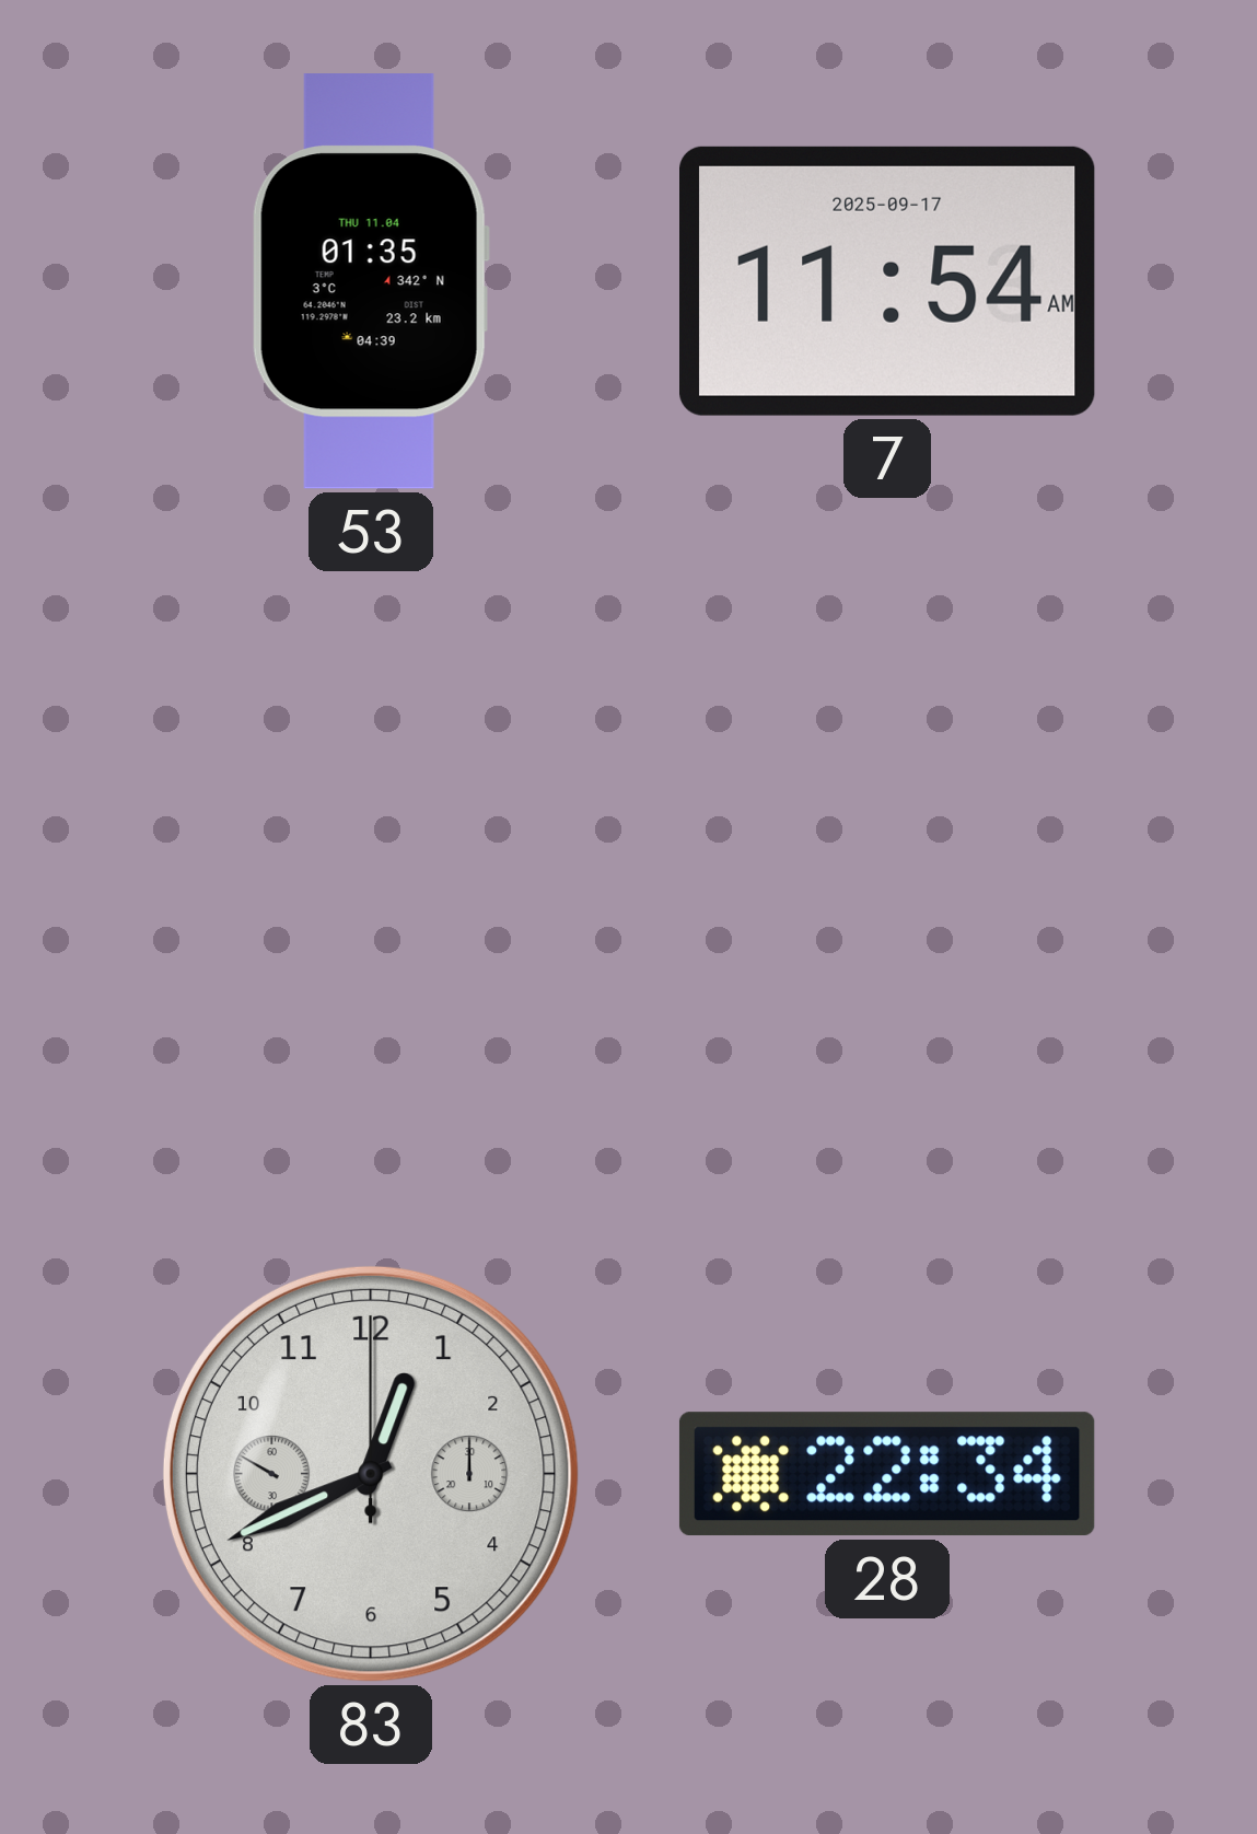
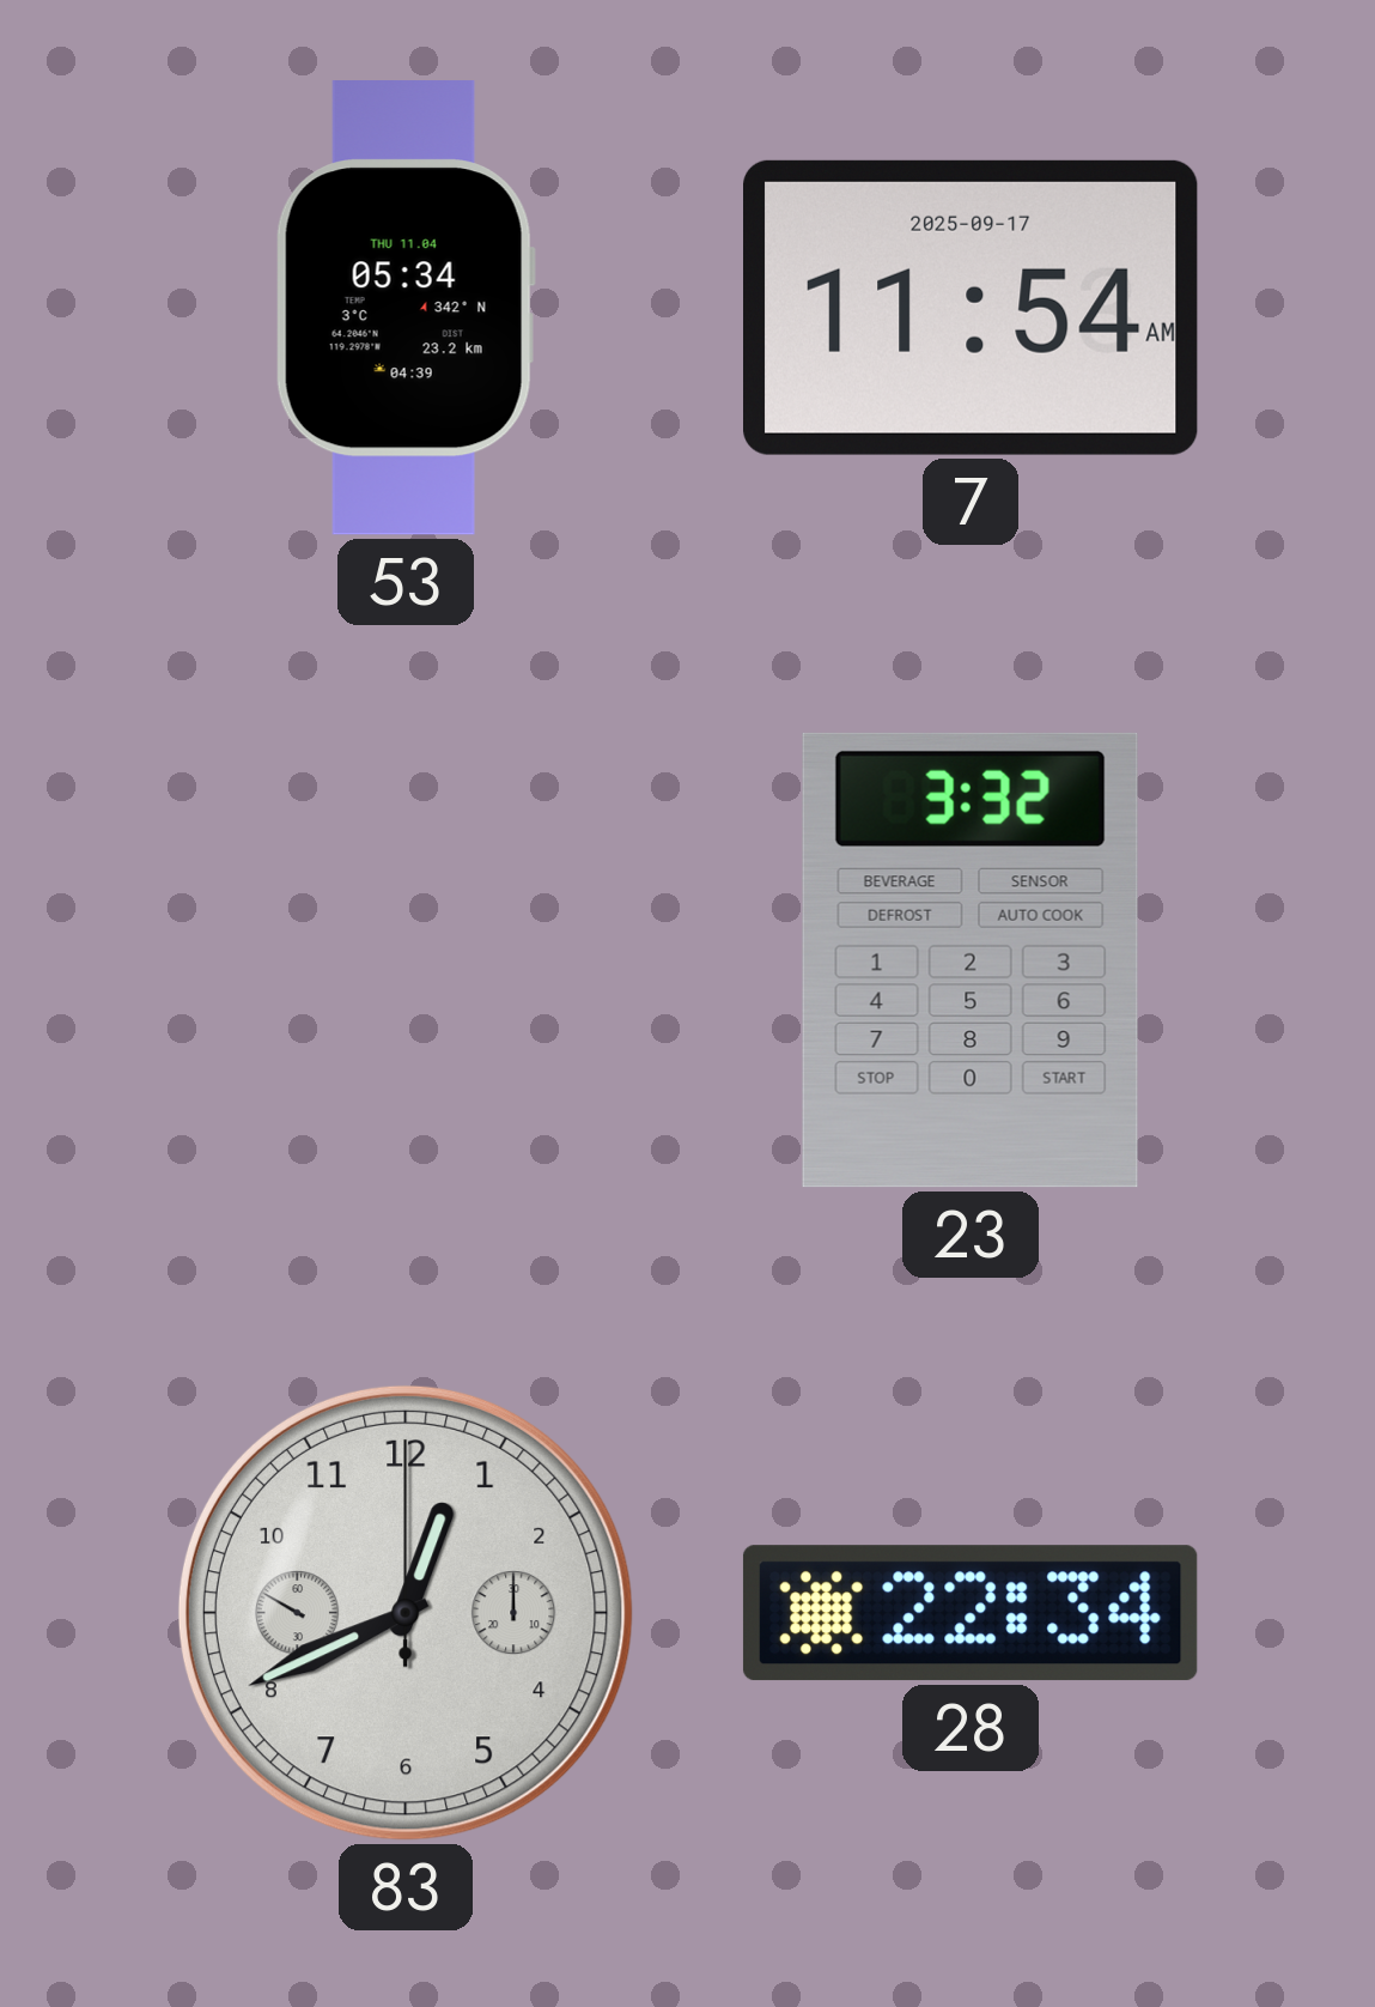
53: 01:35 -> 05:34 (406, 309)
23: none -> 3:32 (971, 960)
